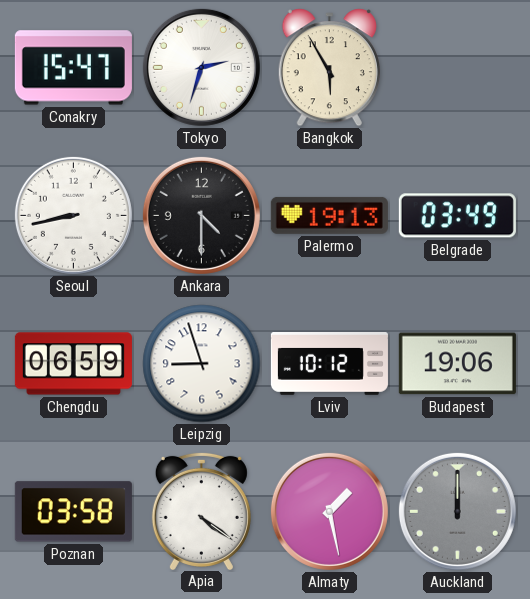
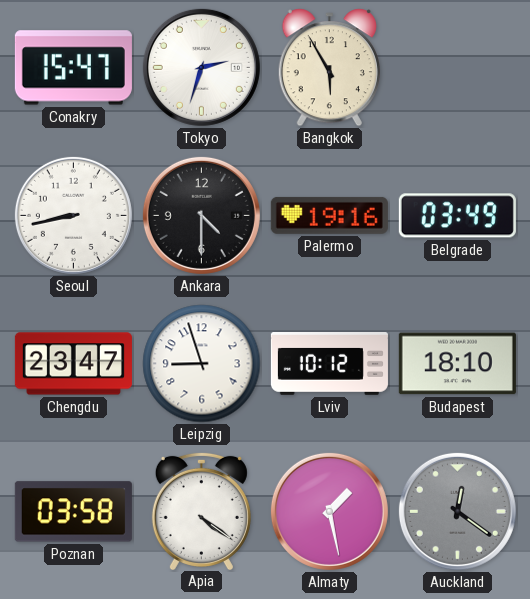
Palermo: 19:13 -> 19:16 (329, 215)
Chengdu: 06:59 -> 23:47 (73, 364)
Budapest: 19:06 -> 18:10 (457, 364)
Auckland: 12:00 -> 12:21 (457, 511)
